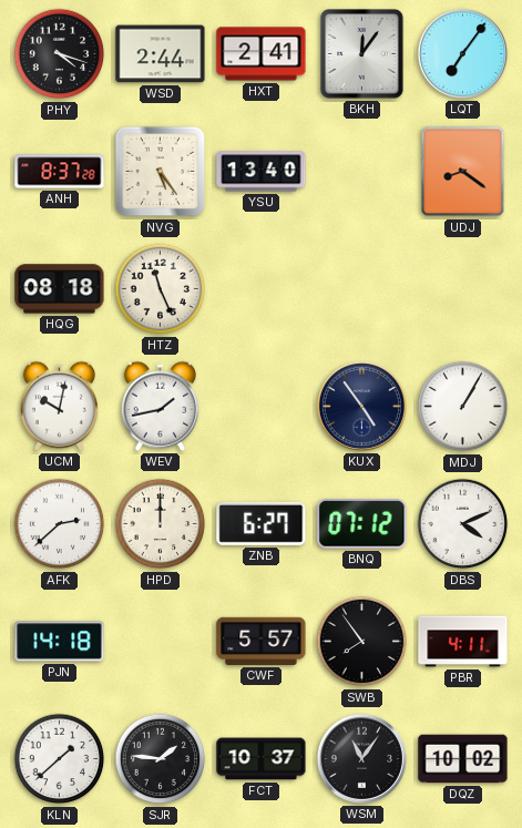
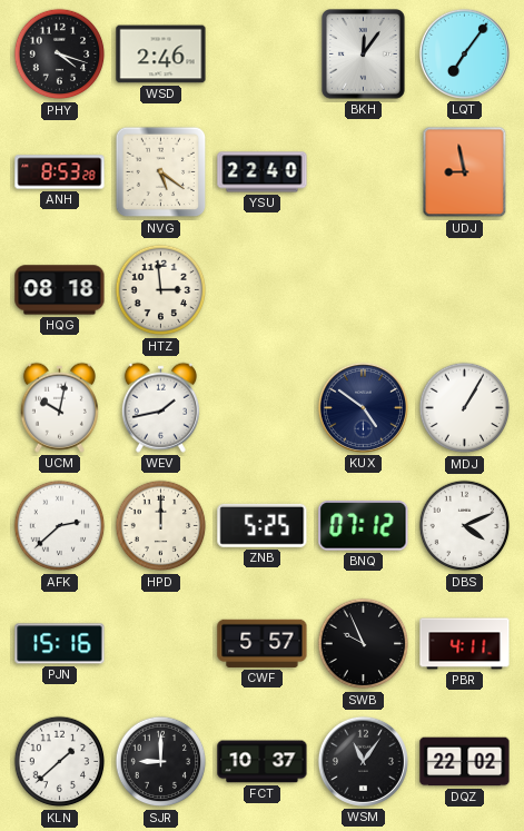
WSD: 2:44 -> 2:46 (161, 55)
HXT: 2:41 -> none (262, 54)
ANH: 8:37 -> 8:53 (60, 172)
NVG: 5:24 -> 5:21 (161, 172)
YSU: 13:40 -> 22:40 (263, 172)
UDJ: 8:21 -> 8:58 (465, 172)
HTZ: 11:26 -> 2:59 (161, 290)
KUX: 4:54 -> 4:51 (363, 407)
ZNB: 6:27 -> 5:25 (263, 525)
PJN: 14:18 -> 15:16 (60, 644)
SWB: 7:54 -> 9:56 (364, 644)
SJR: 1:46 -> 9:00 (161, 762)
DQZ: 10:02 -> 22:02 (465, 762)
